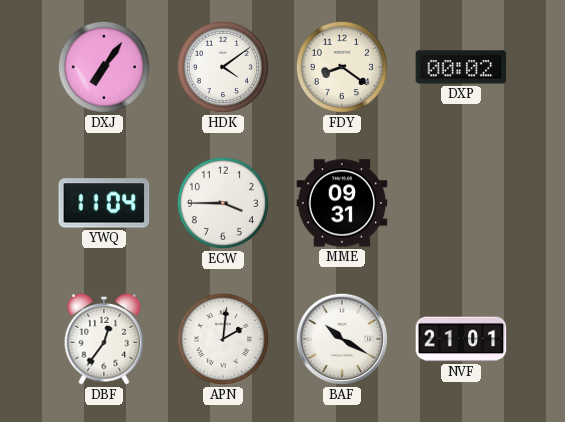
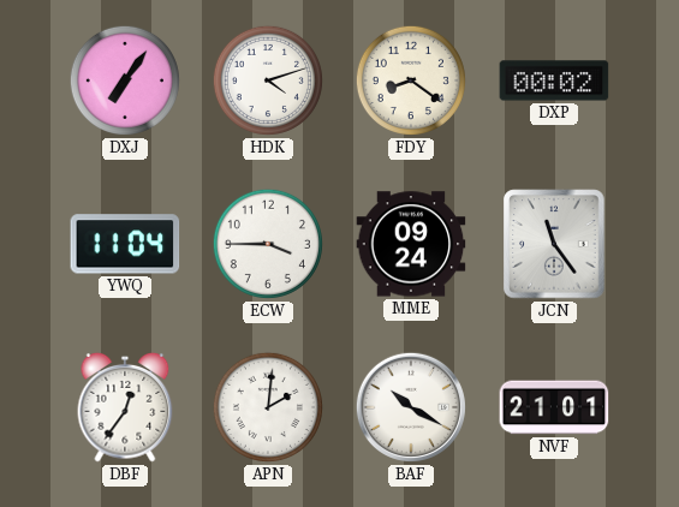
HDK: 4:09 -> 4:12 (268, 80)
MME: 09:31 -> 09:24 (411, 244)
JCN: none -> 11:24 (554, 244)
